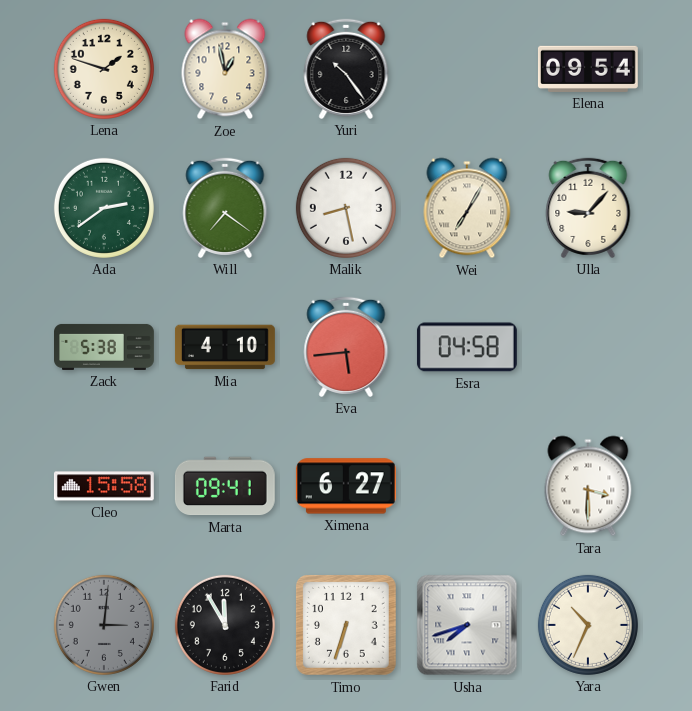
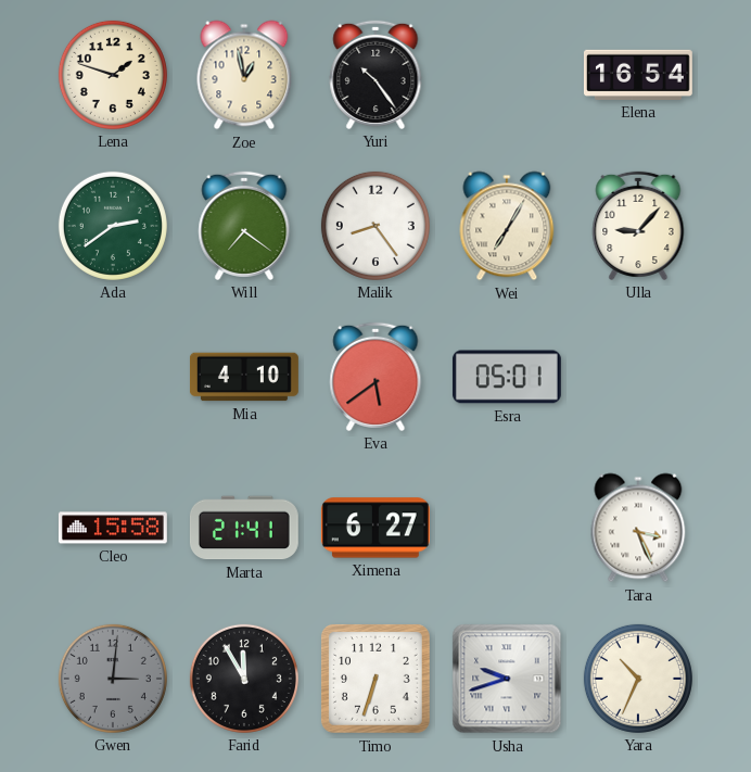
Elena: 09:54 -> 16:54 (638, 75)
Malik: 8:28 -> 8:24 (375, 226)
Zack: 5:38 -> none (105, 347)
Eva: 5:44 -> 5:39 (375, 377)
Esra: 04:58 -> 05:01 (507, 377)
Marta: 09:41 -> 21:41 (244, 528)
Tara: 3:30 -> 3:26 (638, 528)
Usha: 7:42 -> 9:42 (507, 679)
